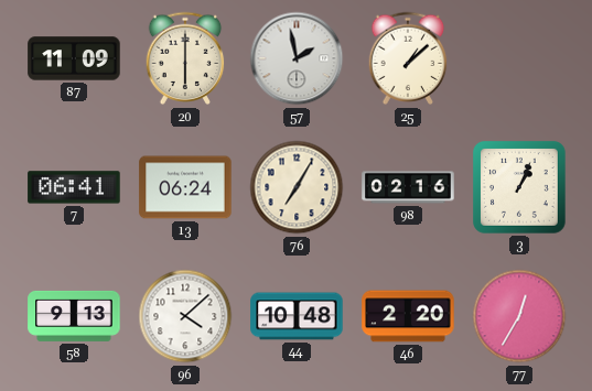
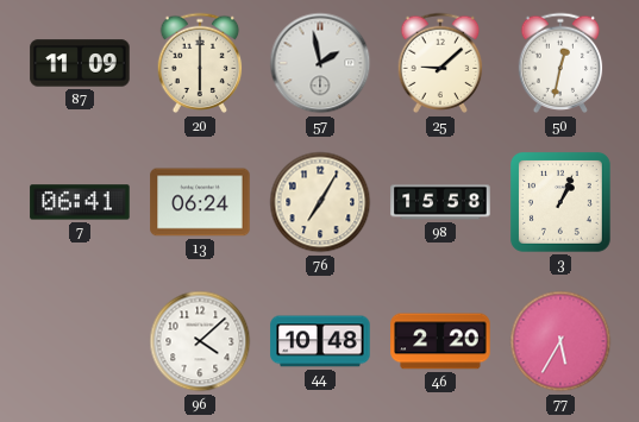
25: 1:08 -> 9:08 (440, 63)
50: none -> 12:32 (560, 63)
98: 02:16 -> 15:58 (440, 202)
58: 9:13 -> none (74, 316)
77: 12:35 -> 5:35 (560, 341)
